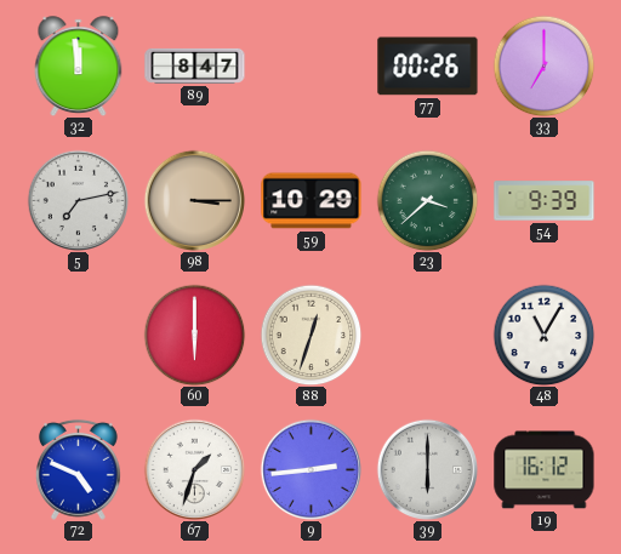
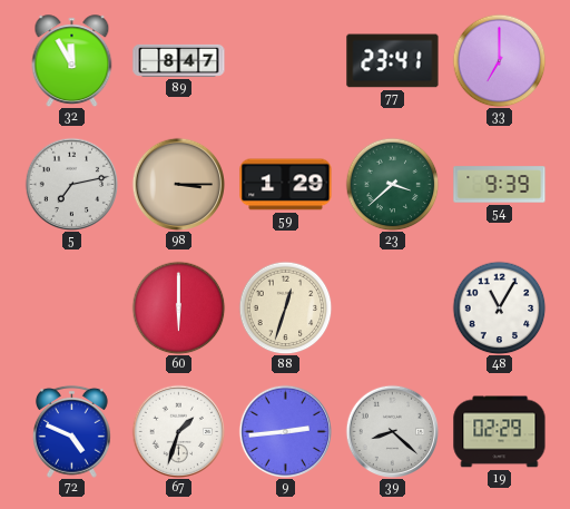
32: 11:59 -> 11:55 (72, 60)
77: 00:26 -> 23:41 (393, 61)
59: 10:29 -> 1:29 (286, 185)
39: 6:00 -> 8:22 (392, 431)
19: 16:12 -> 02:29 (500, 432)
